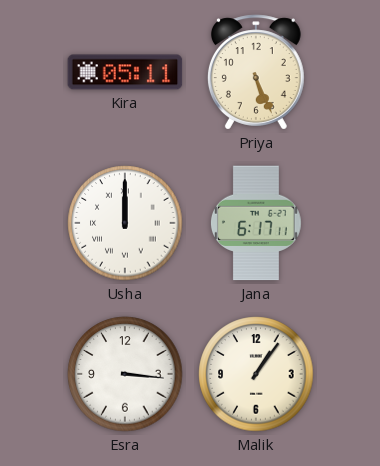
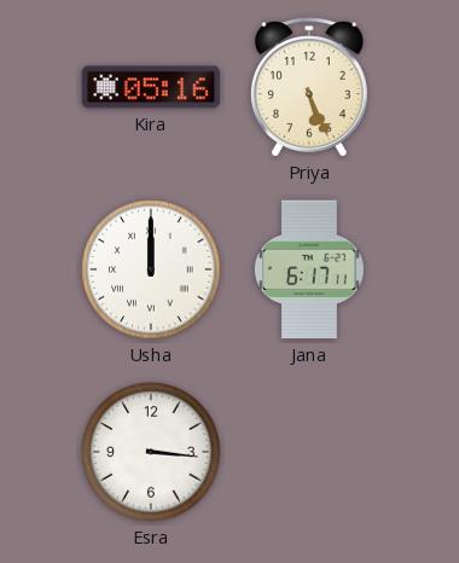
Kira: 05:11 -> 05:16 (151, 87)
Malik: 1:06 -> none (256, 374)
